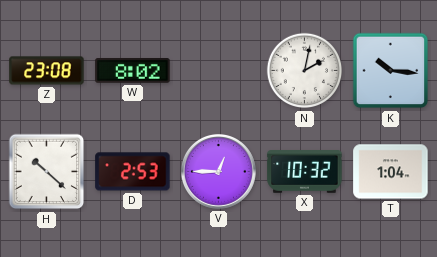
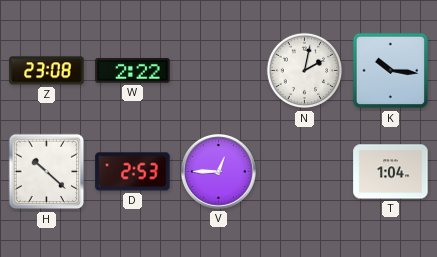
W: 8:02 -> 2:22 (133, 71)
X: 10:32 -> none (305, 172)
